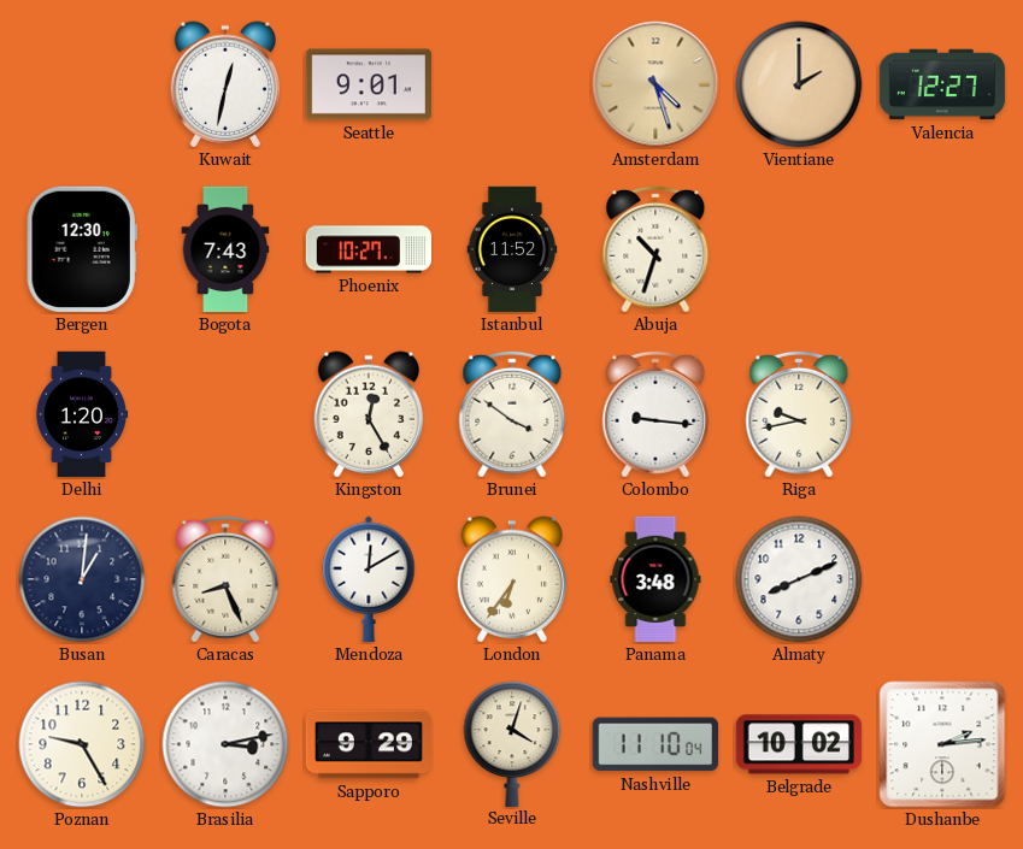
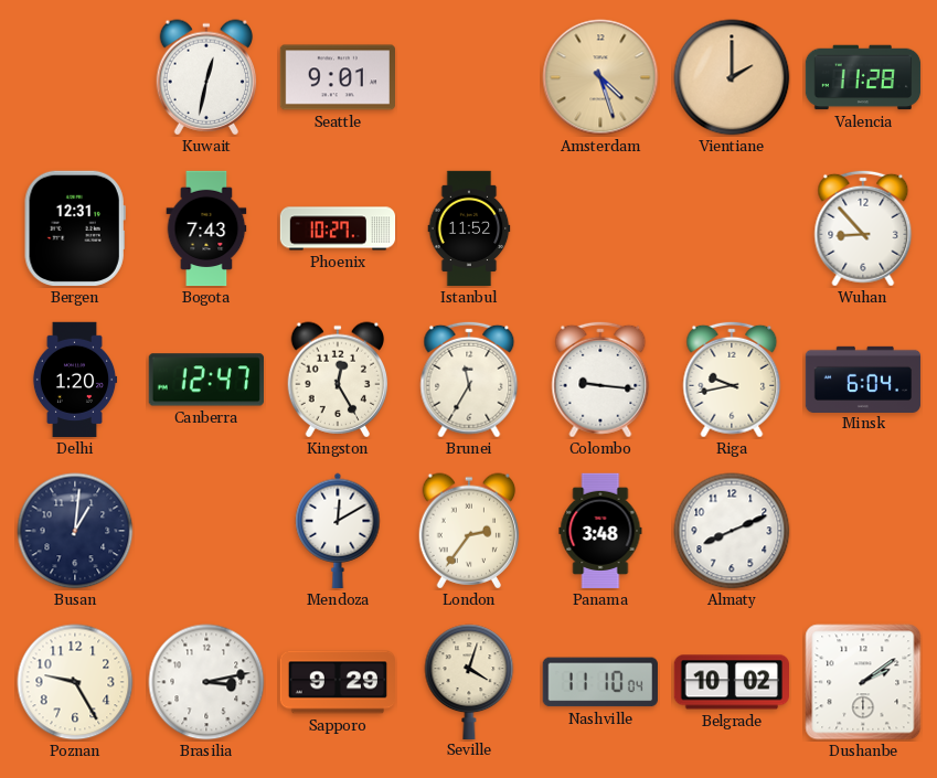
Valencia: 12:27 -> 11:28 (863, 77)
Bergen: 12:30 -> 12:31 (75, 228)
Abuja: 10:33 -> none (655, 249)
Wuhan: none -> 8:53 (863, 228)
Canberra: none -> 12:47 (206, 380)
Brunei: 3:51 -> 11:35 (469, 380)
Minsk: none -> 6:04 (863, 379)
Caracas: 8:26 -> none (225, 579)
London: 6:36 -> 2:36 (469, 531)
Dushanbe: 2:14 -> 2:09 (863, 682)
